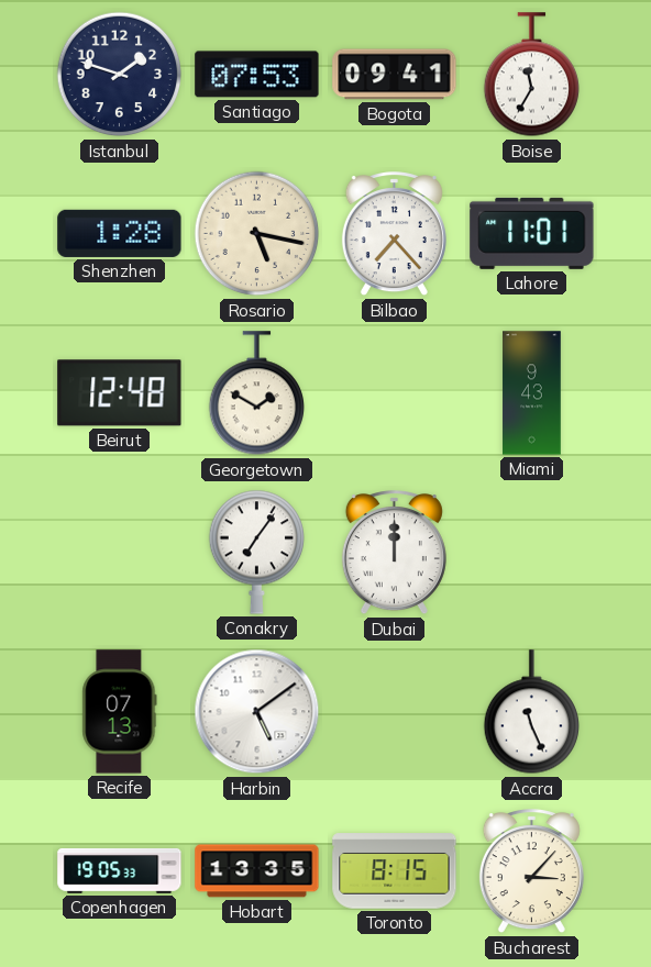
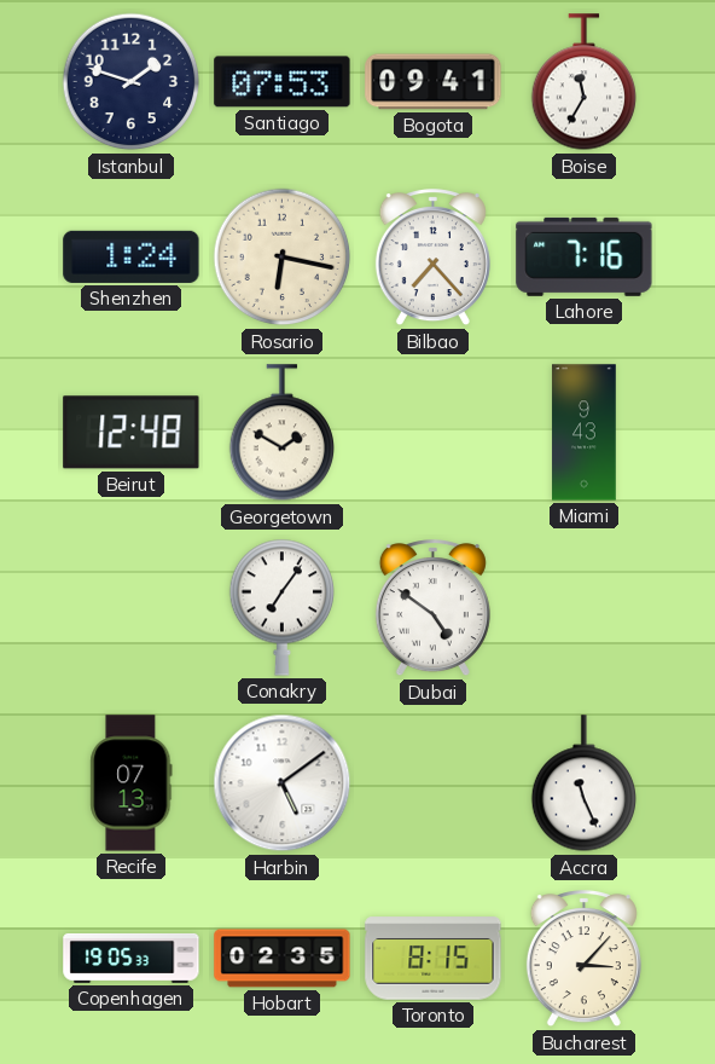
Shenzhen: 1:28 -> 1:24 (132, 256)
Rosario: 5:17 -> 6:17 (283, 258)
Lahore: 11:01 -> 7:16 (585, 256)
Dubai: 12:00 -> 4:51 (432, 608)
Hobart: 13:35 -> 02:35 (283, 959)
